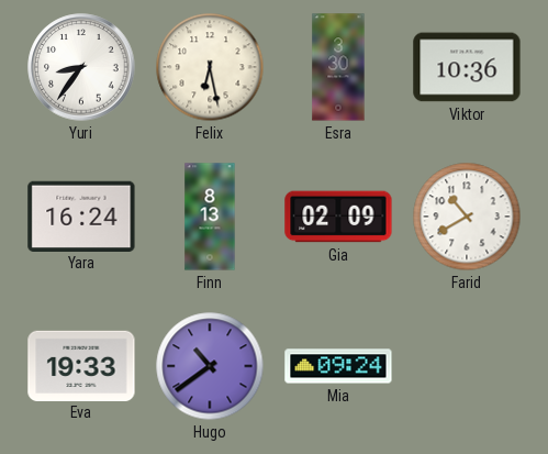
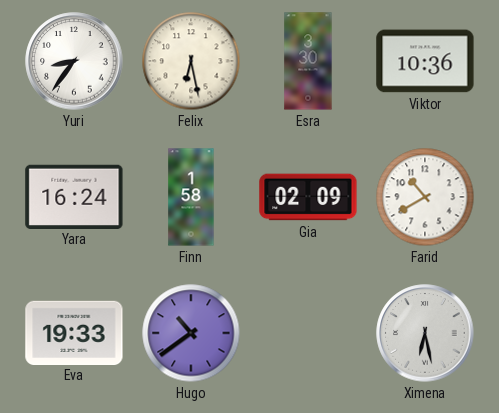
Finn: 8:13 -> 1:58 (191, 197)
Mia: 09:24 -> none (338, 366)
Ximena: none -> 6:28 (425, 333)
